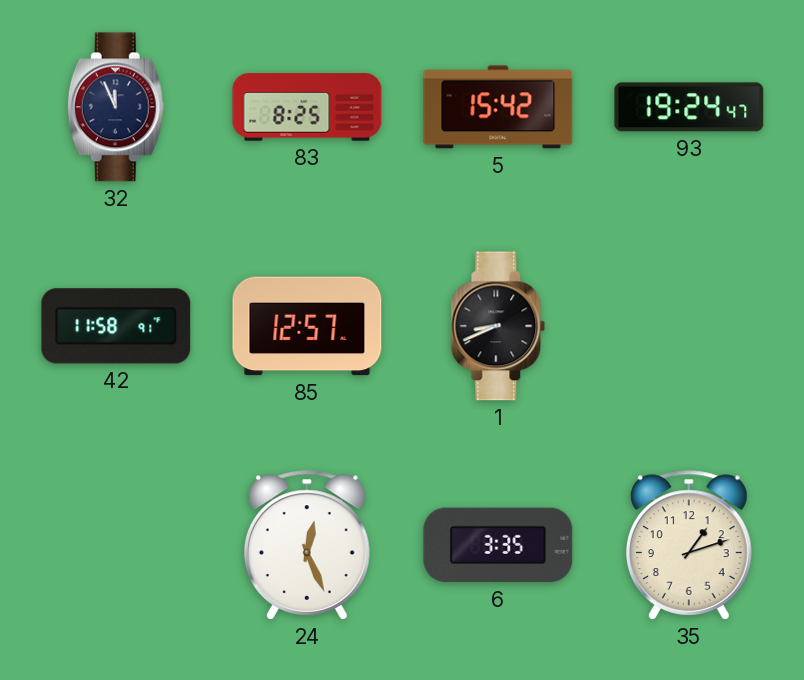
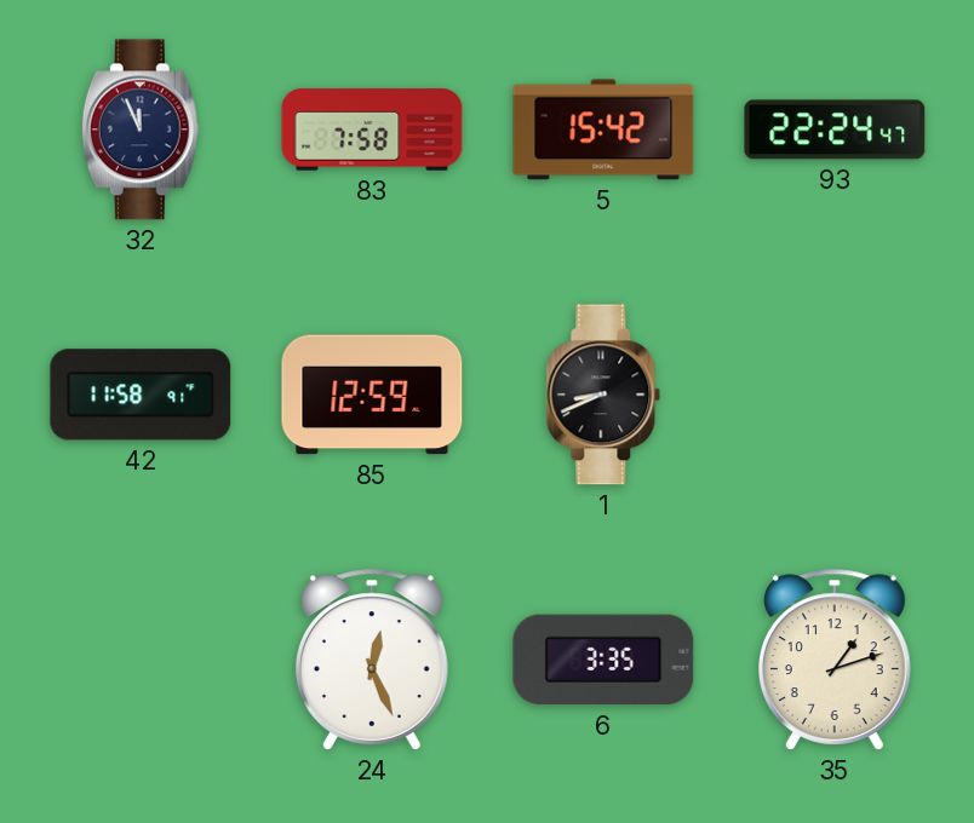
83: 8:25 -> 7:58 (372, 130)
93: 19:24 -> 22:24 (835, 130)
85: 12:57 -> 12:59 (372, 395)
